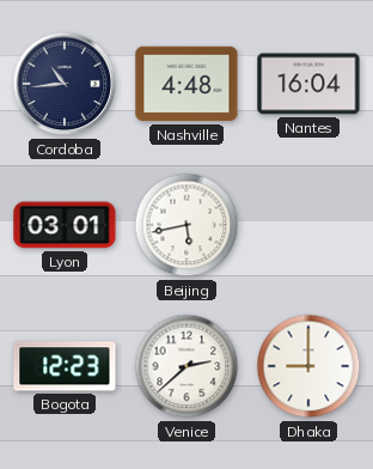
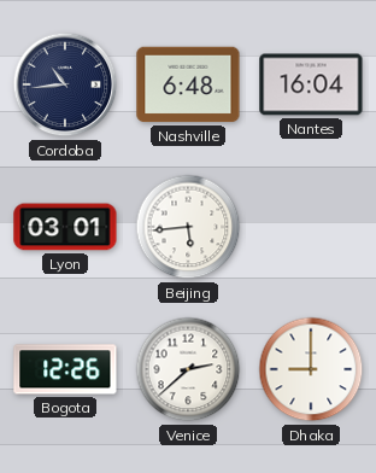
Nashville: 4:48 -> 6:48 (188, 84)
Beijing: 5:43 -> 5:44 (188, 227)
Bogota: 12:23 -> 12:26 (65, 369)
